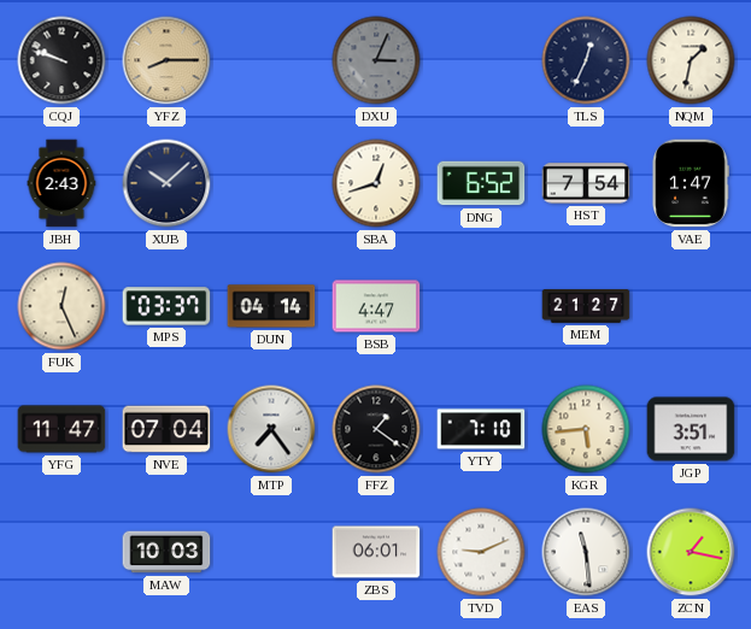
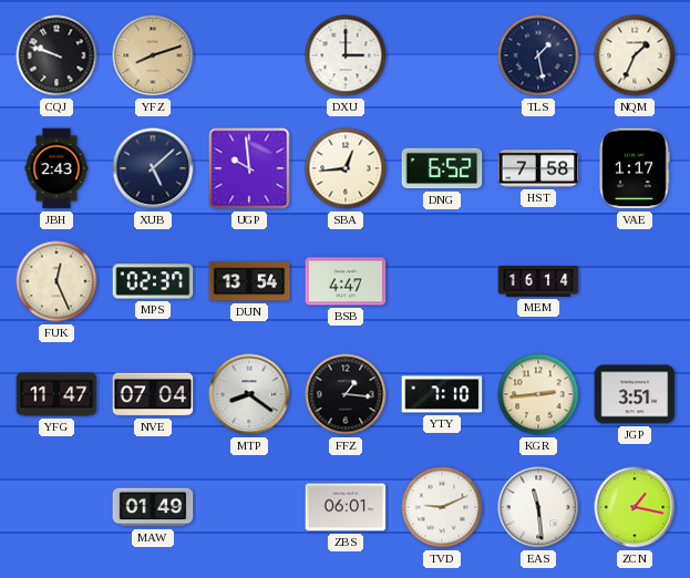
YFZ: 8:15 -> 8:12 (153, 55)
DXU: 3:04 -> 3:00 (346, 55)
DXU dial: grey -> white (346, 55)
TLS: 12:34 -> 1:28 (538, 55)
NQM: 1:32 -> 1:34 (635, 55)
XUB: 10:08 -> 5:08 (153, 168)
UGP: none -> 9:59 (249, 168)
SBA: 12:42 -> 12:44 (346, 168)
HST: 7:54 -> 7:58 (538, 168)
VAE: 1:47 -> 1:17 (635, 168)
MPS: 03:37 -> 02:37 (153, 281)
DUN: 04:14 -> 13:54 (249, 281)
MEM: 21:27 -> 16:14 (538, 281)
MTP: 7:24 -> 8:21 (249, 394)
FFZ: 1:21 -> 1:16 (346, 394)
KGR: 5:44 -> 2:44 (538, 394)
MAW: 10:03 -> 01:49 (153, 507)
